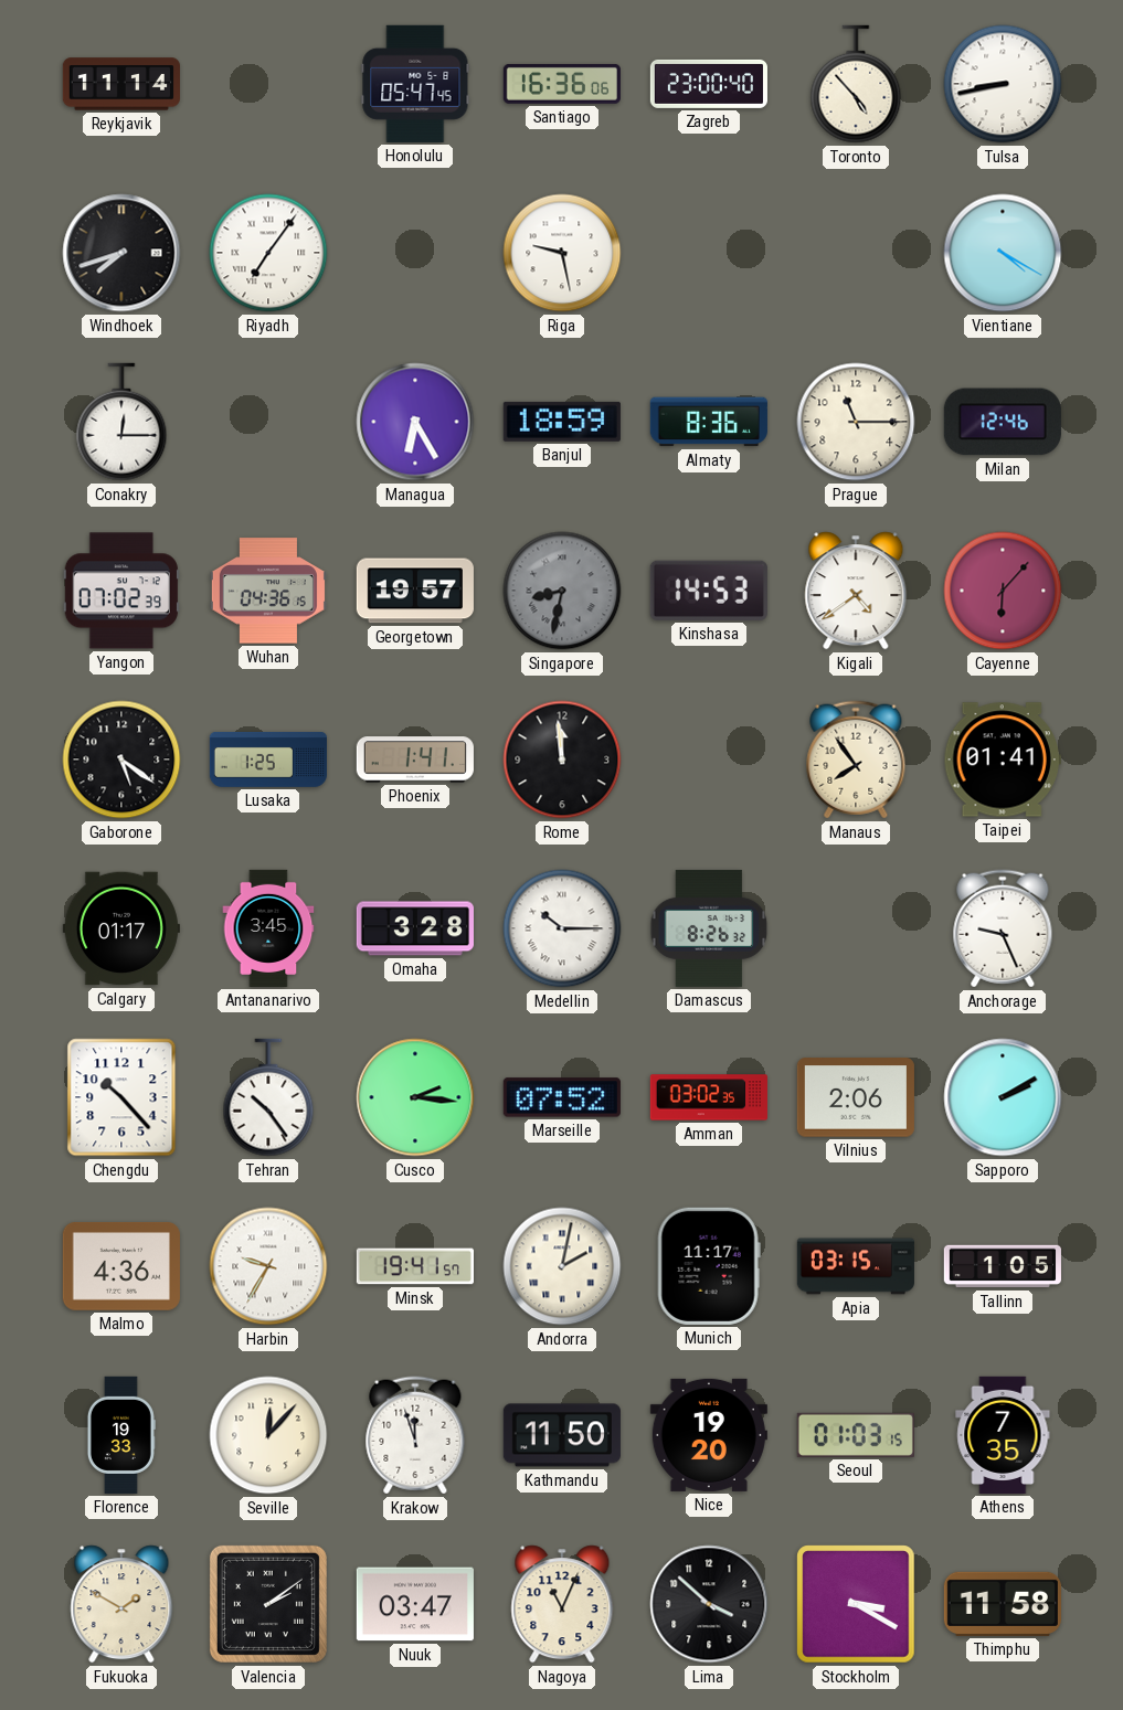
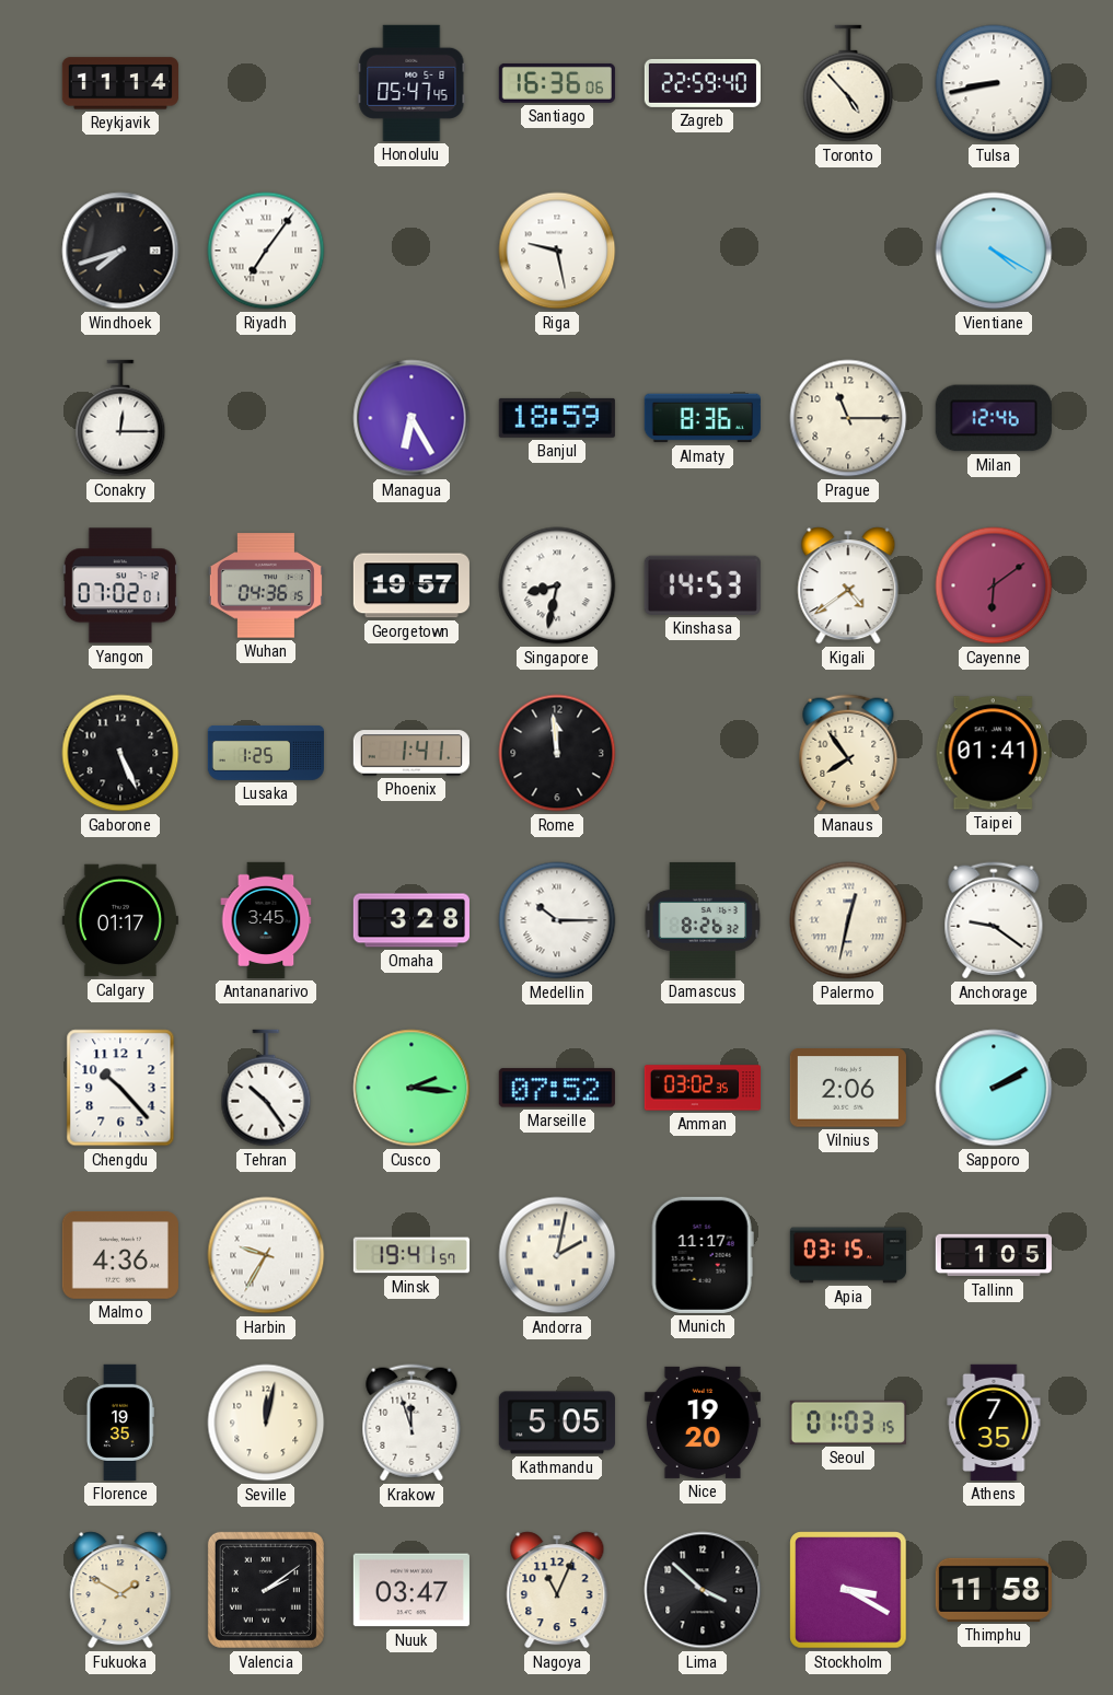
Zagreb: 23:00 -> 22:59 (703, 83)
Yangon: 07:02:39 -> 07:02:01 (120, 585)
Singapore dial: grey -> white (557, 585)
Cayenne: 6:07 -> 6:09 (994, 585)
Gaborone: 5:21 -> 5:26 (120, 753)
Palermo: none -> 12:32 (848, 920)
Anchorage: 9:26 -> 9:21 (994, 920)
Florence: 19:33 -> 19:35 (120, 1423)
Seville: 12:07 -> 12:02 (266, 1423)
Kathmandu: 11:50 -> 5:05 (557, 1423)
